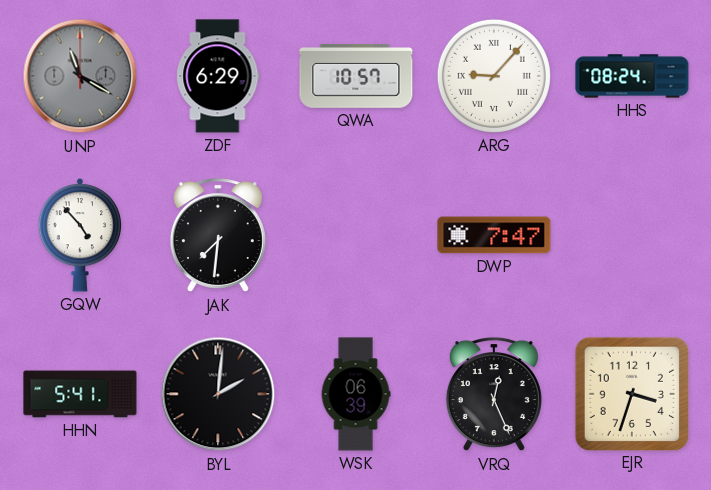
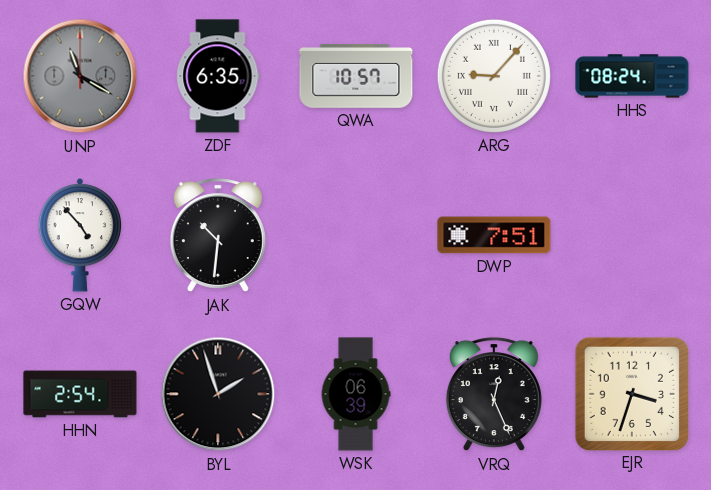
ZDF: 6:29 -> 6:35 (218, 76)
JAK: 7:31 -> 10:31 (218, 236)
DWP: 7:47 -> 7:51 (494, 235)
HHN: 5:41 -> 2:54 (80, 394)
BYL: 2:01 -> 1:57 (218, 394)
